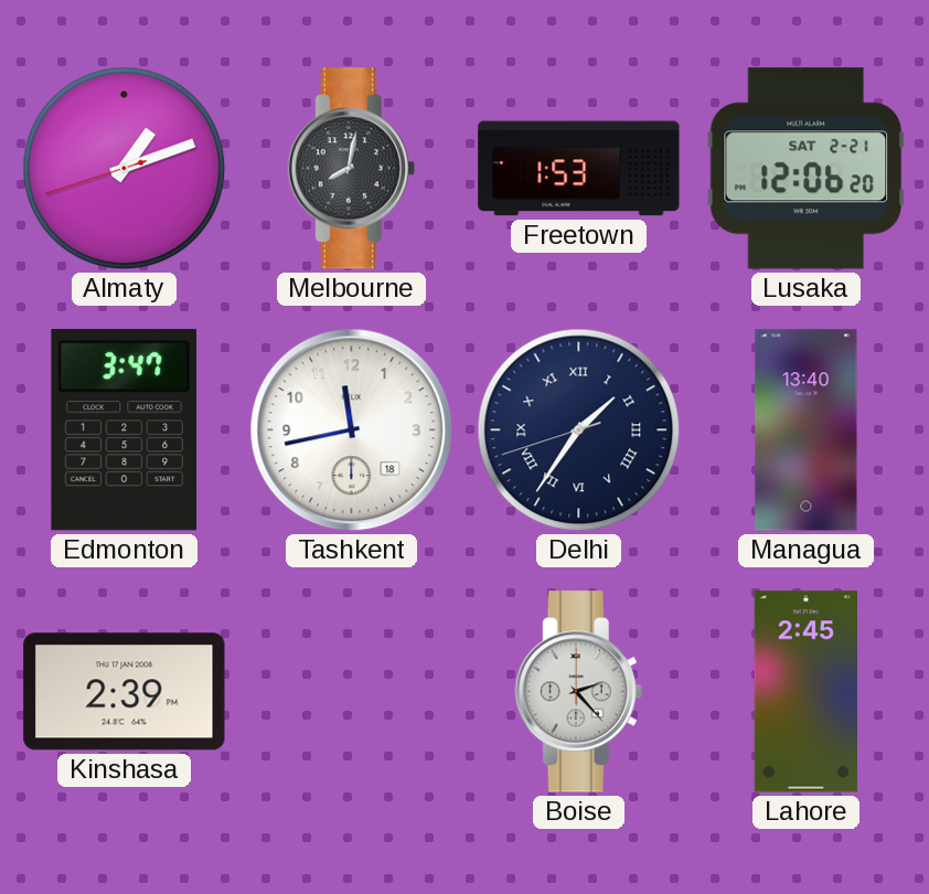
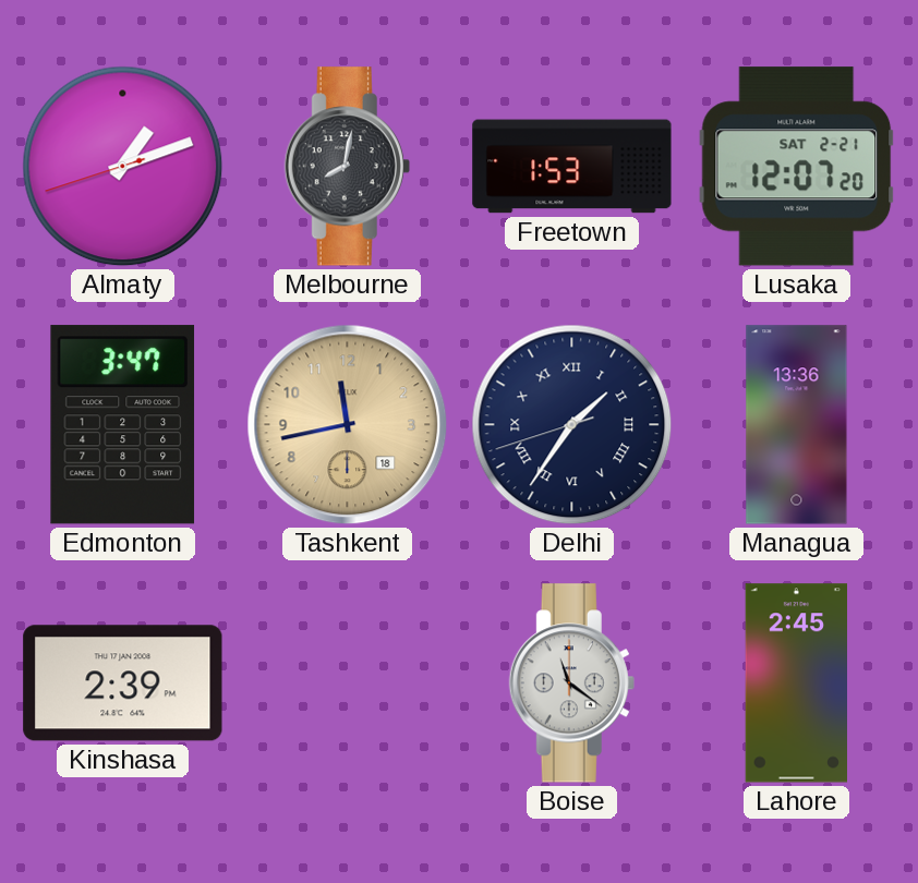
Lusaka: 12:06 -> 12:07 (797, 167)
Tashkent dial: white -> champagne (348, 425)
Managua: 13:40 -> 13:36 (797, 425)
Boise: 2:23 -> 11:21 (571, 684)
